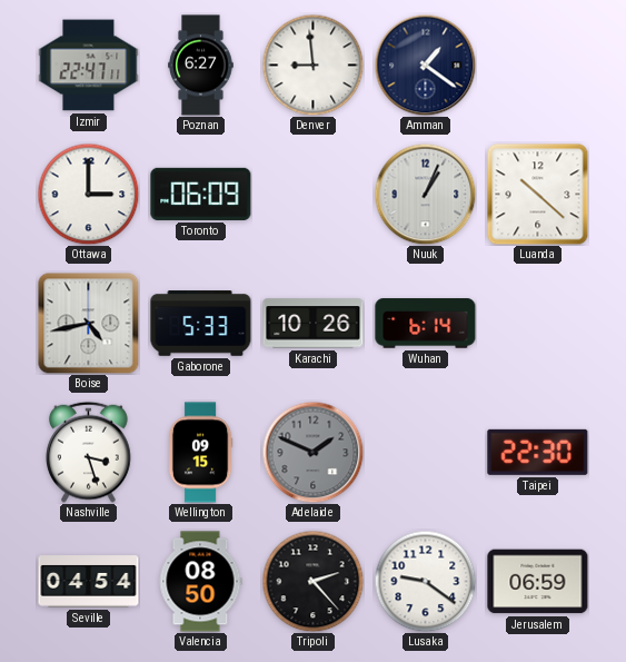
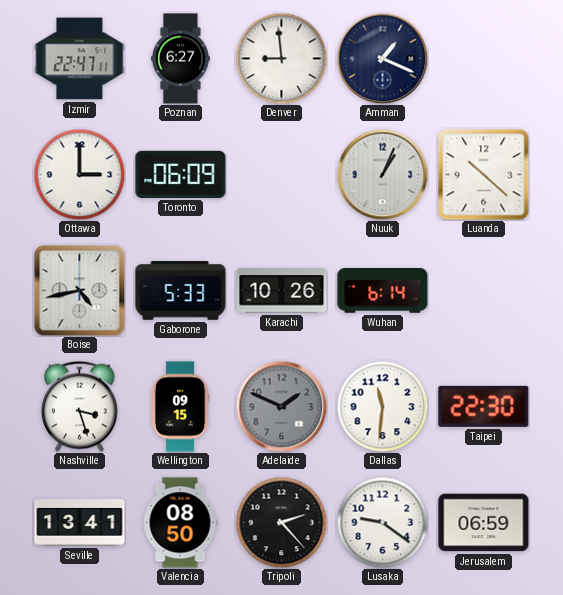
Amman: 1:21 -> 1:19 (382, 58)
Dallas: none -> 11:31 (382, 406)
Seville: 04:54 -> 13:41 (80, 523)
